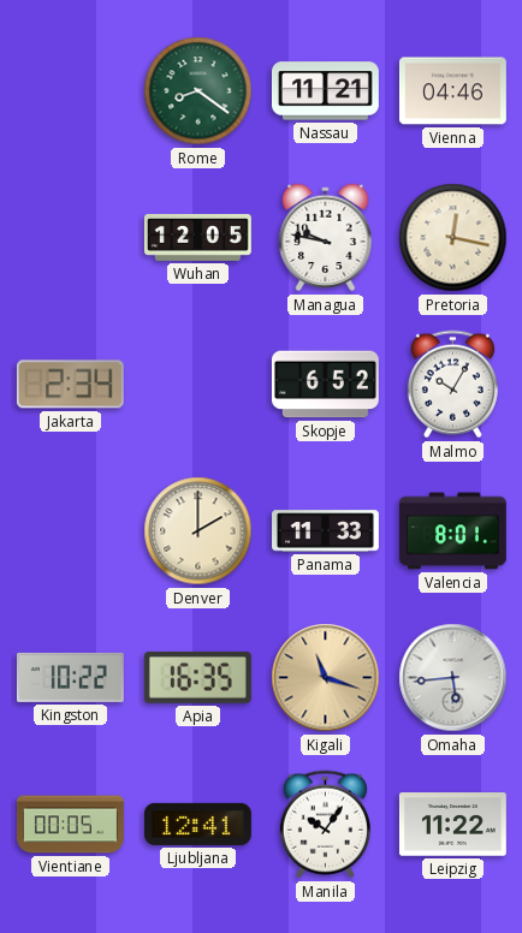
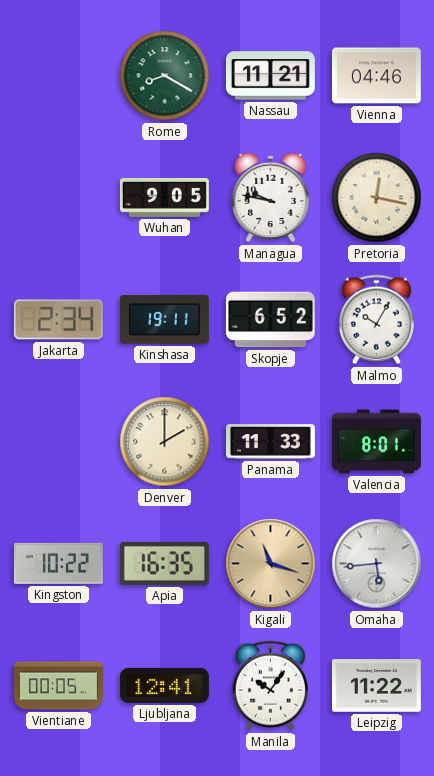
Rome: 8:21 -> 8:20 (165, 76)
Wuhan: 12:05 -> 9:05 (164, 197)
Kinshasa: none -> 19:11 (164, 320)
